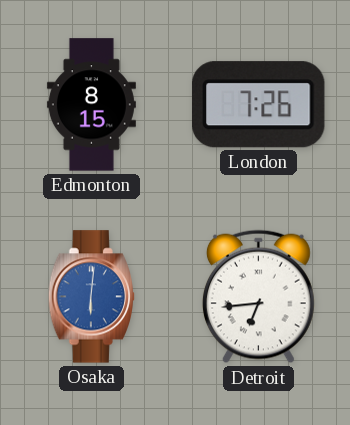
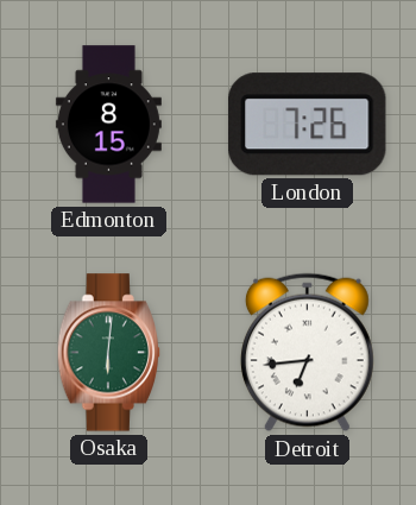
Osaka dial: blue -> green (108, 353)
